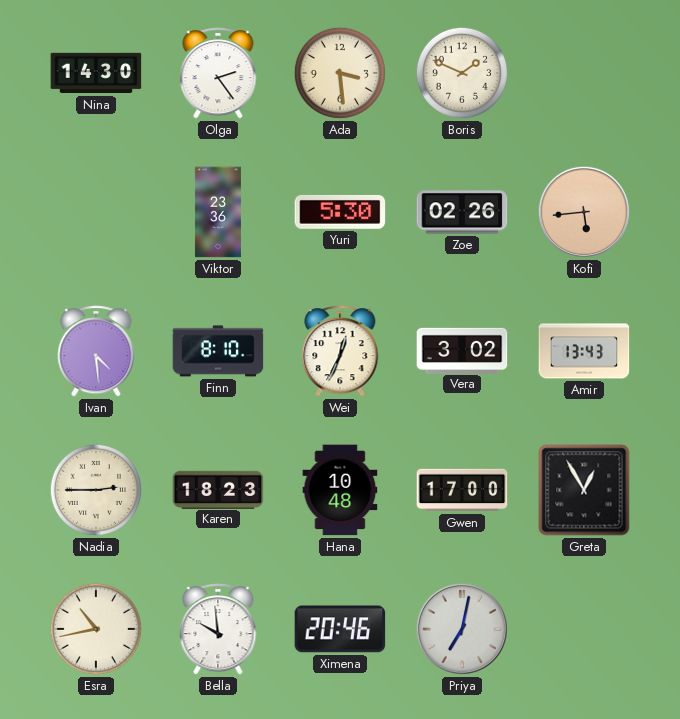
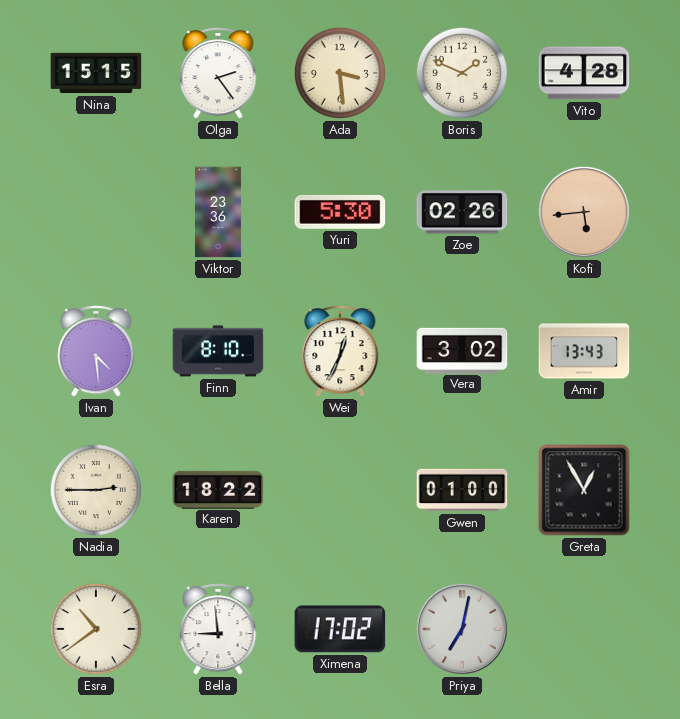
Nina: 14:30 -> 15:15 (96, 73)
Vito: none -> 4:28 (584, 73)
Karen: 18:23 -> 18:22 (218, 489)
Hana: 10:48 -> none (340, 490)
Gwen: 17:00 -> 01:00 (462, 490)
Esra: 10:43 -> 10:39 (96, 629)
Bella: 9:59 -> 8:59 (218, 629)
Ximena: 20:46 -> 17:02 (340, 629)
